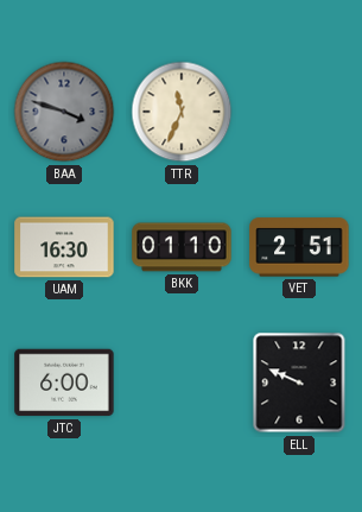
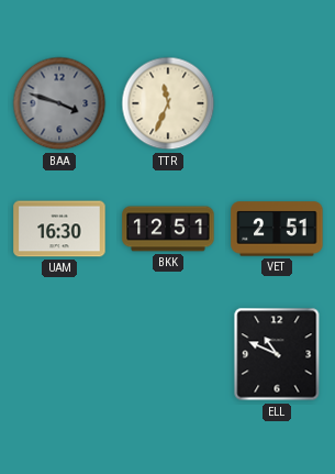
BKK: 01:10 -> 12:51 (168, 229)
JTC: 6:00 -> none (64, 383)
ELL: 9:49 -> 10:49 (277, 354)
